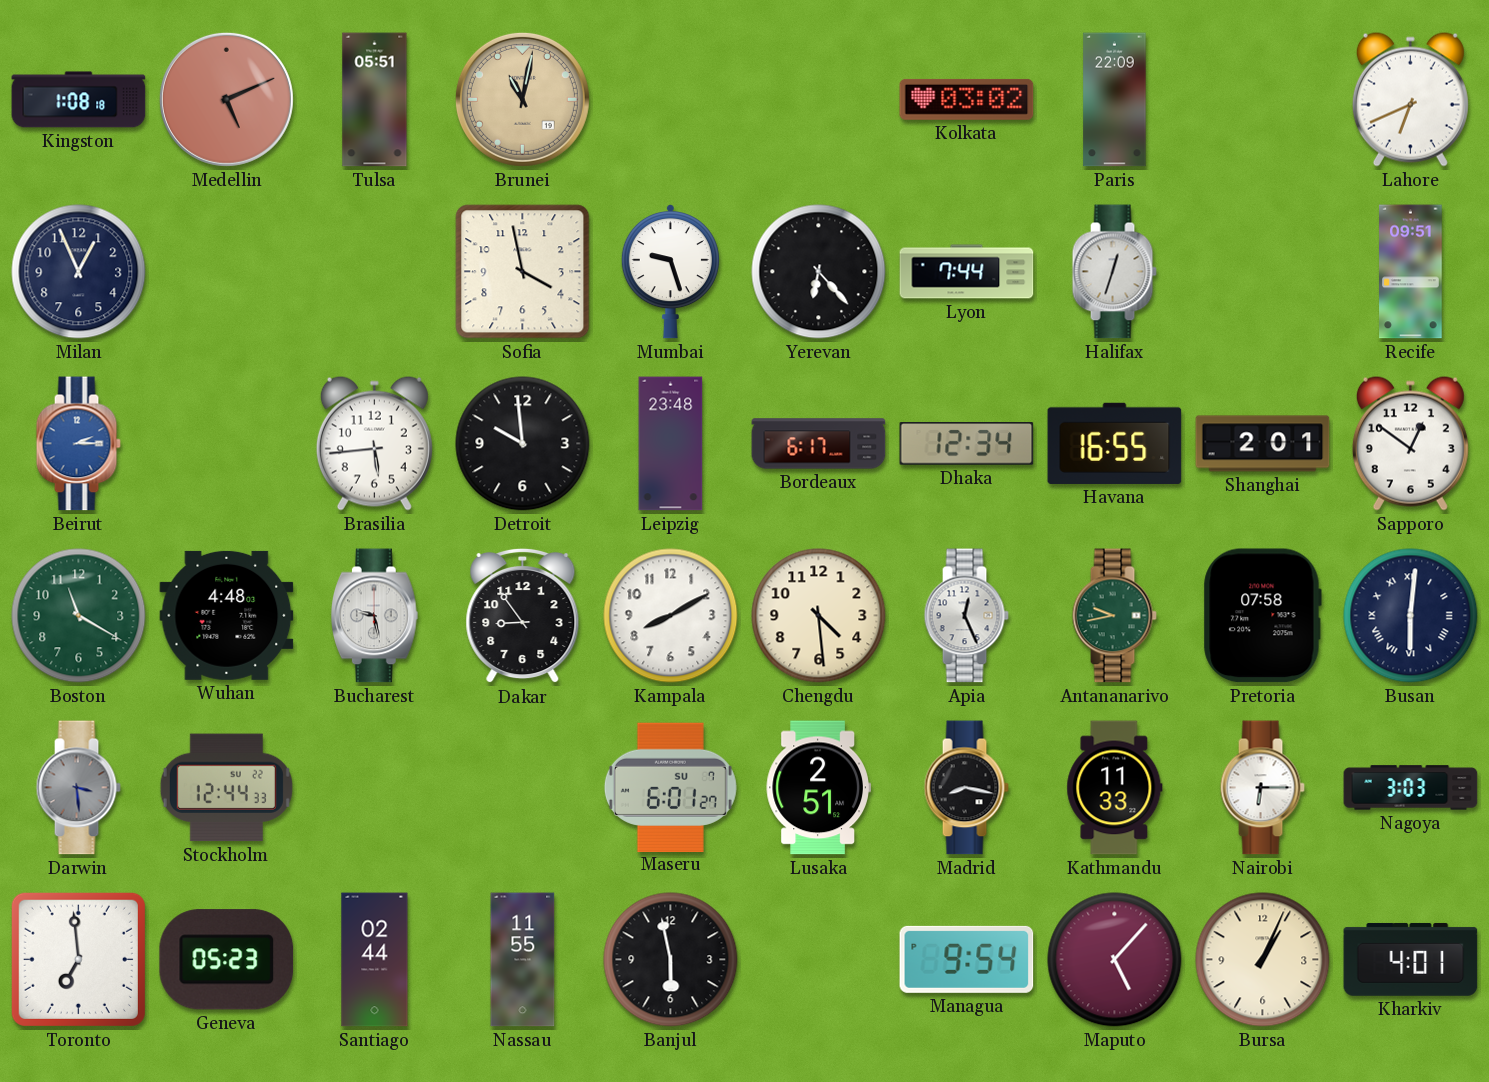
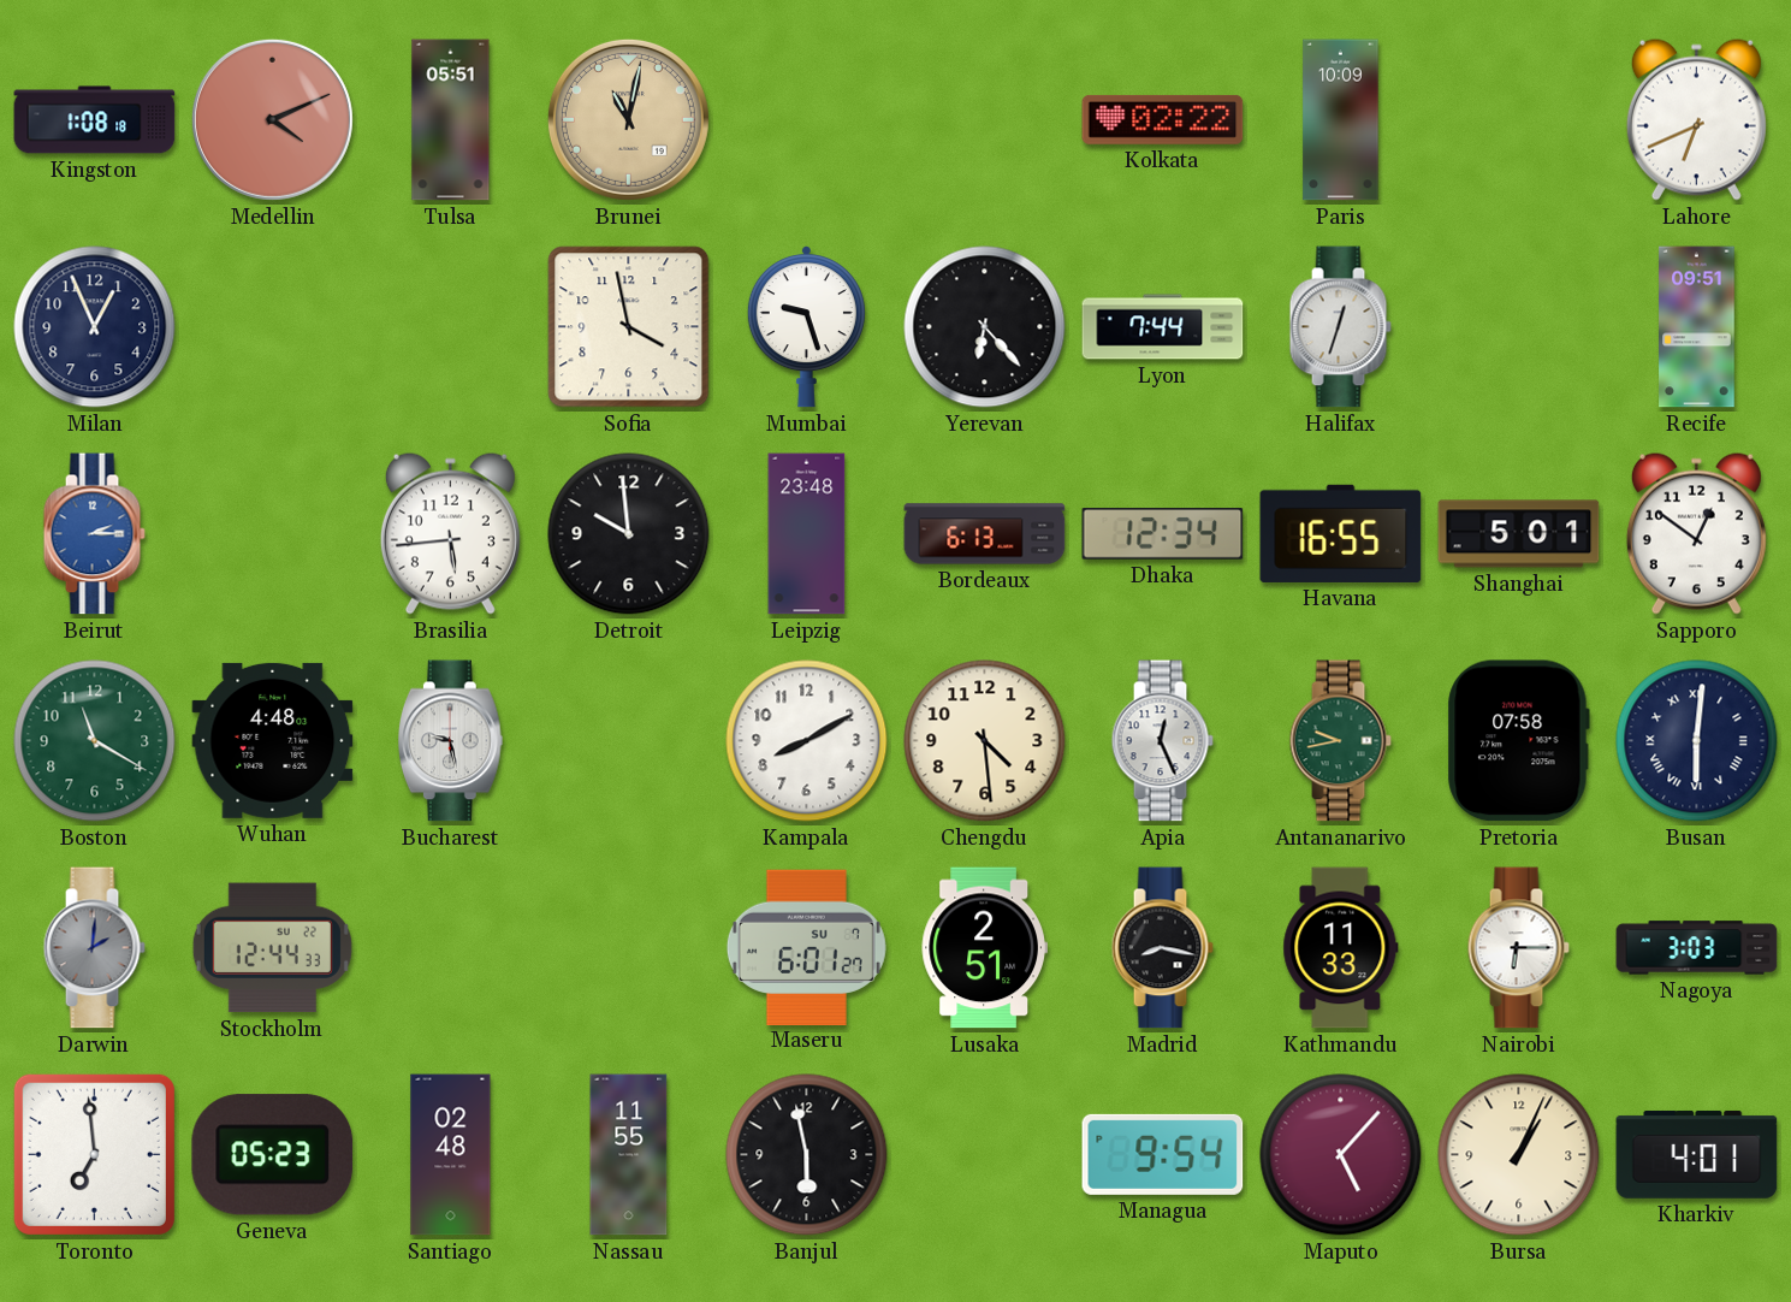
Medellin: 5:11 -> 4:11 (272, 119)
Kolkata: 03:02 -> 02:22 (1163, 119)
Paris: 22:09 -> 10:09 (1341, 120)
Bordeaux: 6:17 -> 6:13 (985, 534)
Shanghai: 2:01 -> 5:01 (1519, 534)
Dakar: 8:54 -> none (523, 616)
Darwin: 3:29 -> 2:01 (94, 948)
Santiago: 02:44 -> 02:48 (451, 1155)
